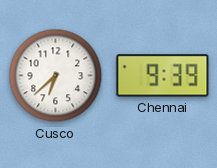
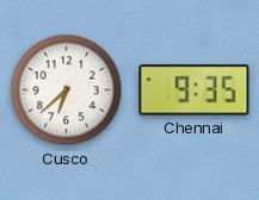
Chennai: 9:39 -> 9:35 (195, 90)
